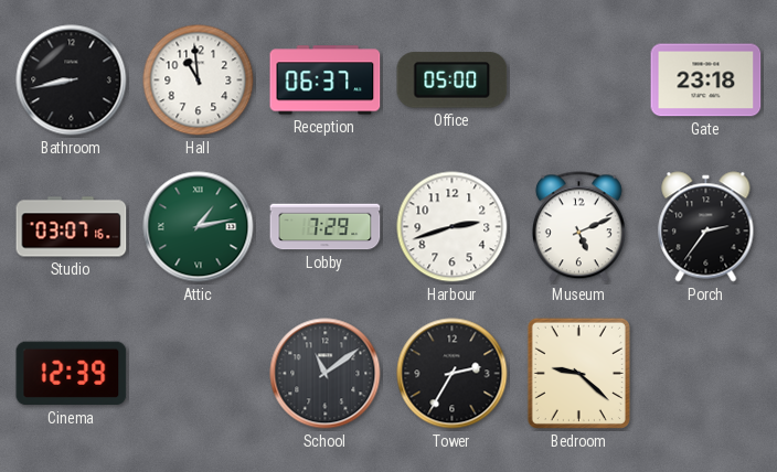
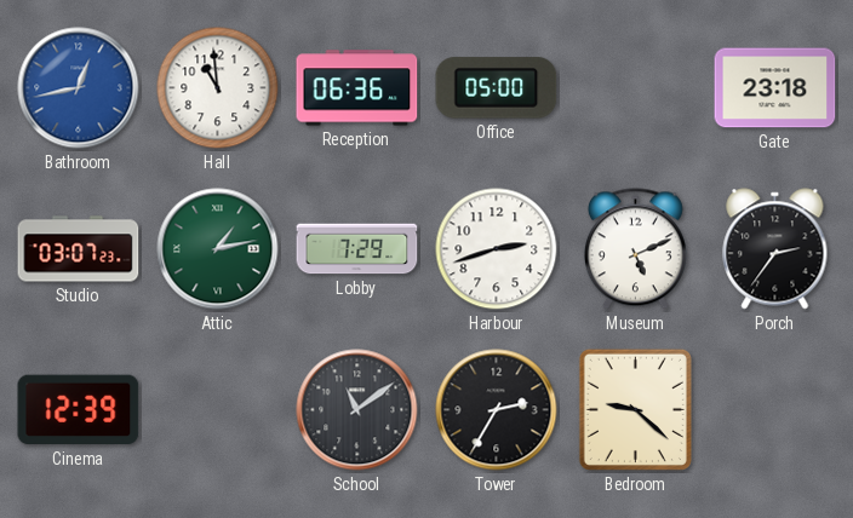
Bathroom: 8:43 -> 12:43 (79, 88)
Bathroom dial: black -> blue (79, 88)
Reception: 06:37 -> 06:36 (357, 88)
Studio: 03:07:16 -> 03:07:23 (79, 249)
